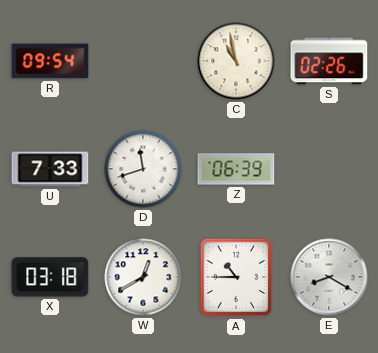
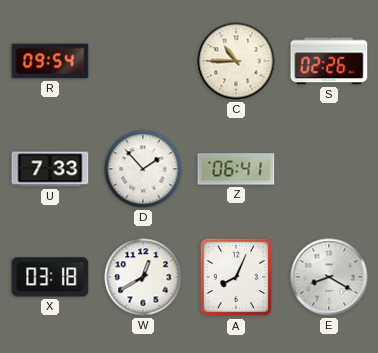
C: 10:58 -> 10:45 (236, 61)
D: 11:42 -> 1:53 (143, 169)
Z: 06:39 -> 06:41 (236, 169)
A: 10:45 -> 8:04 (236, 277)
